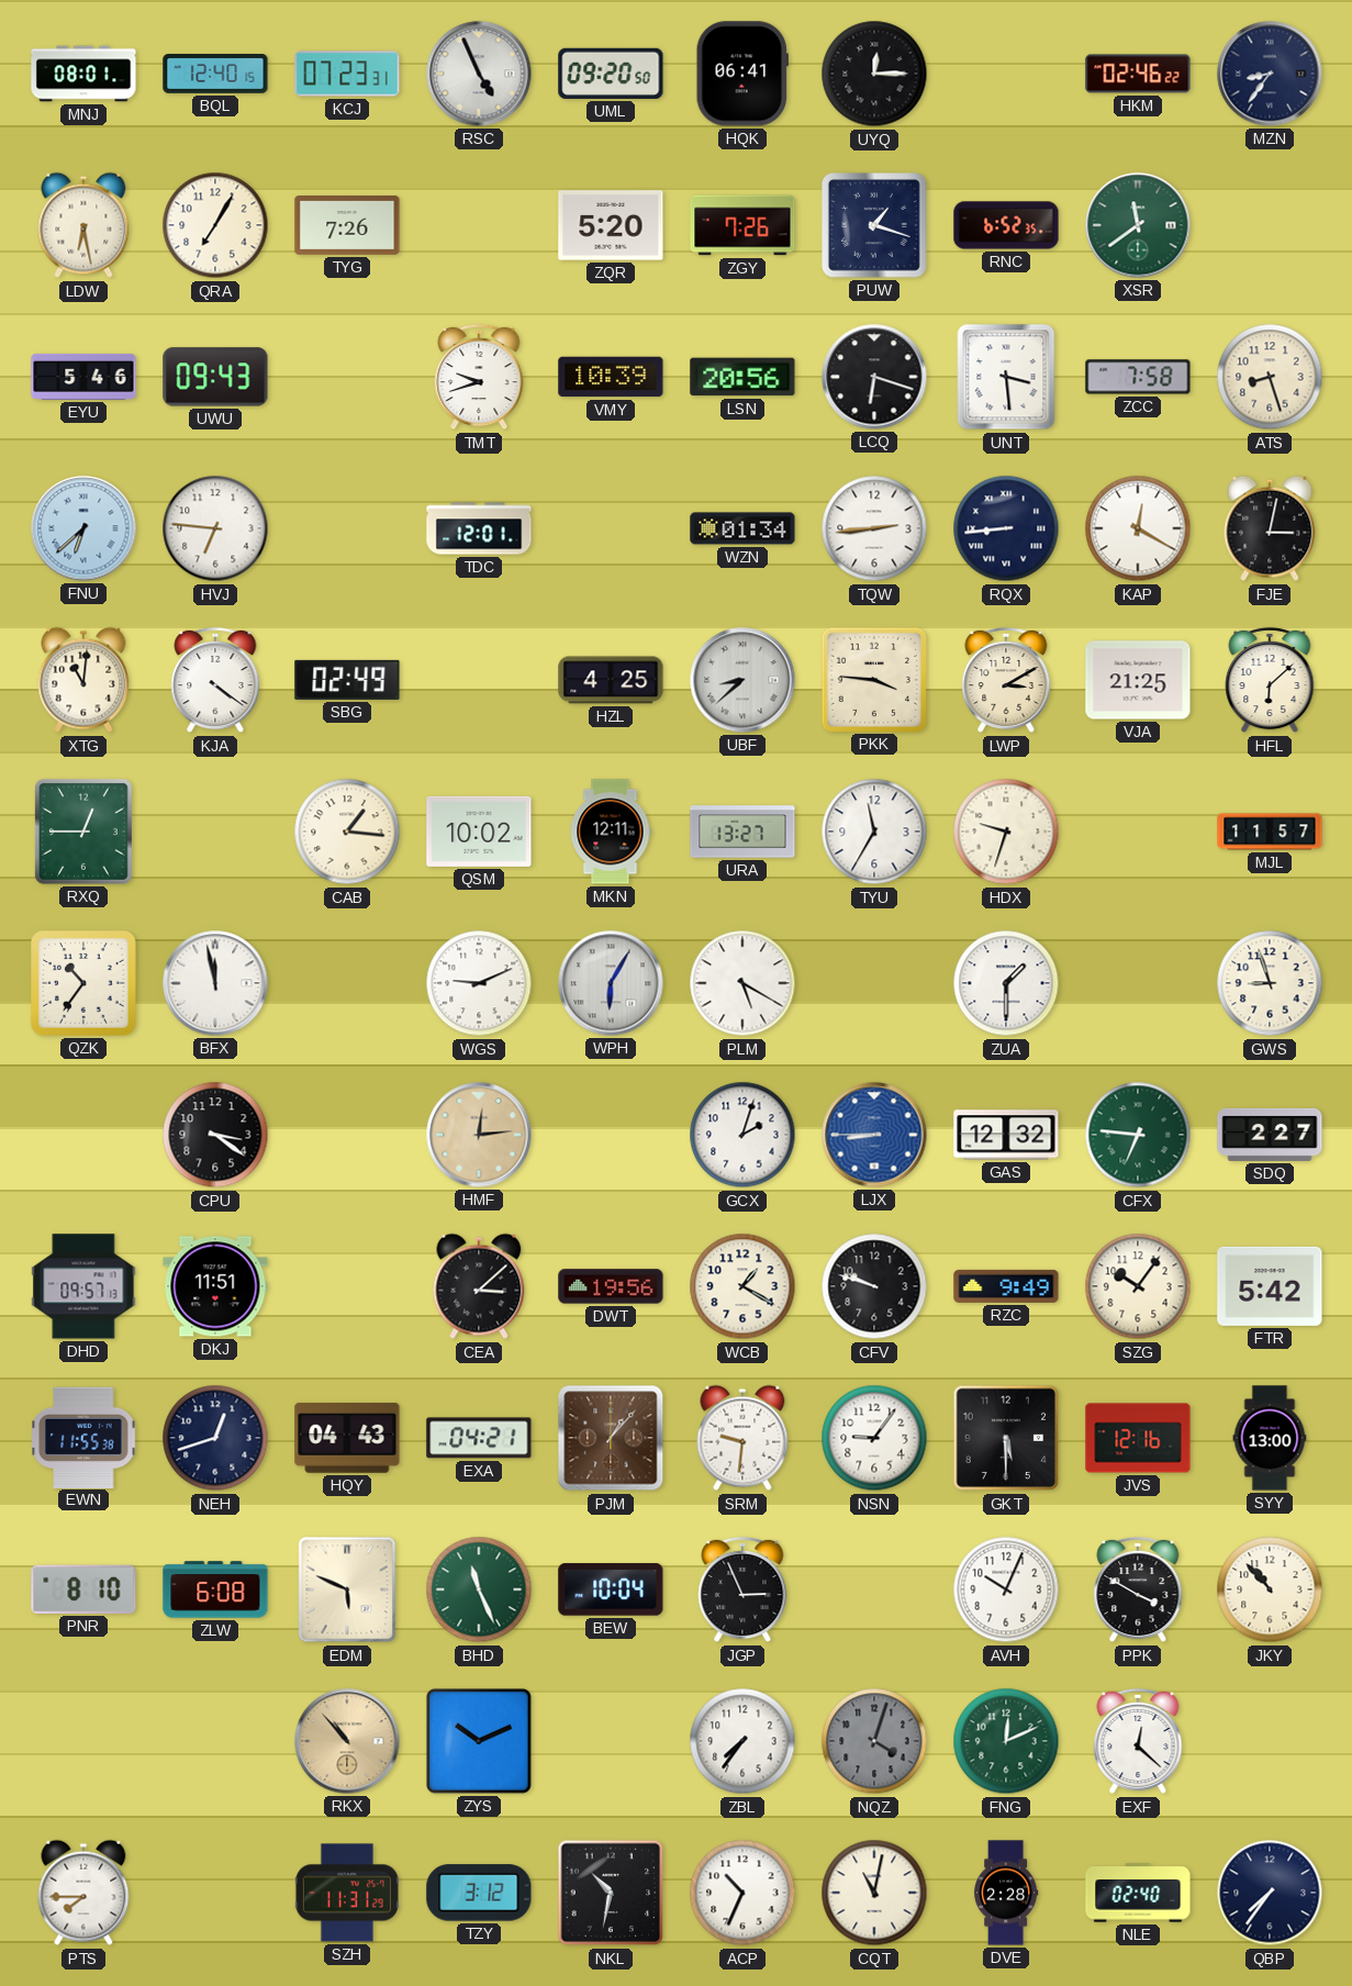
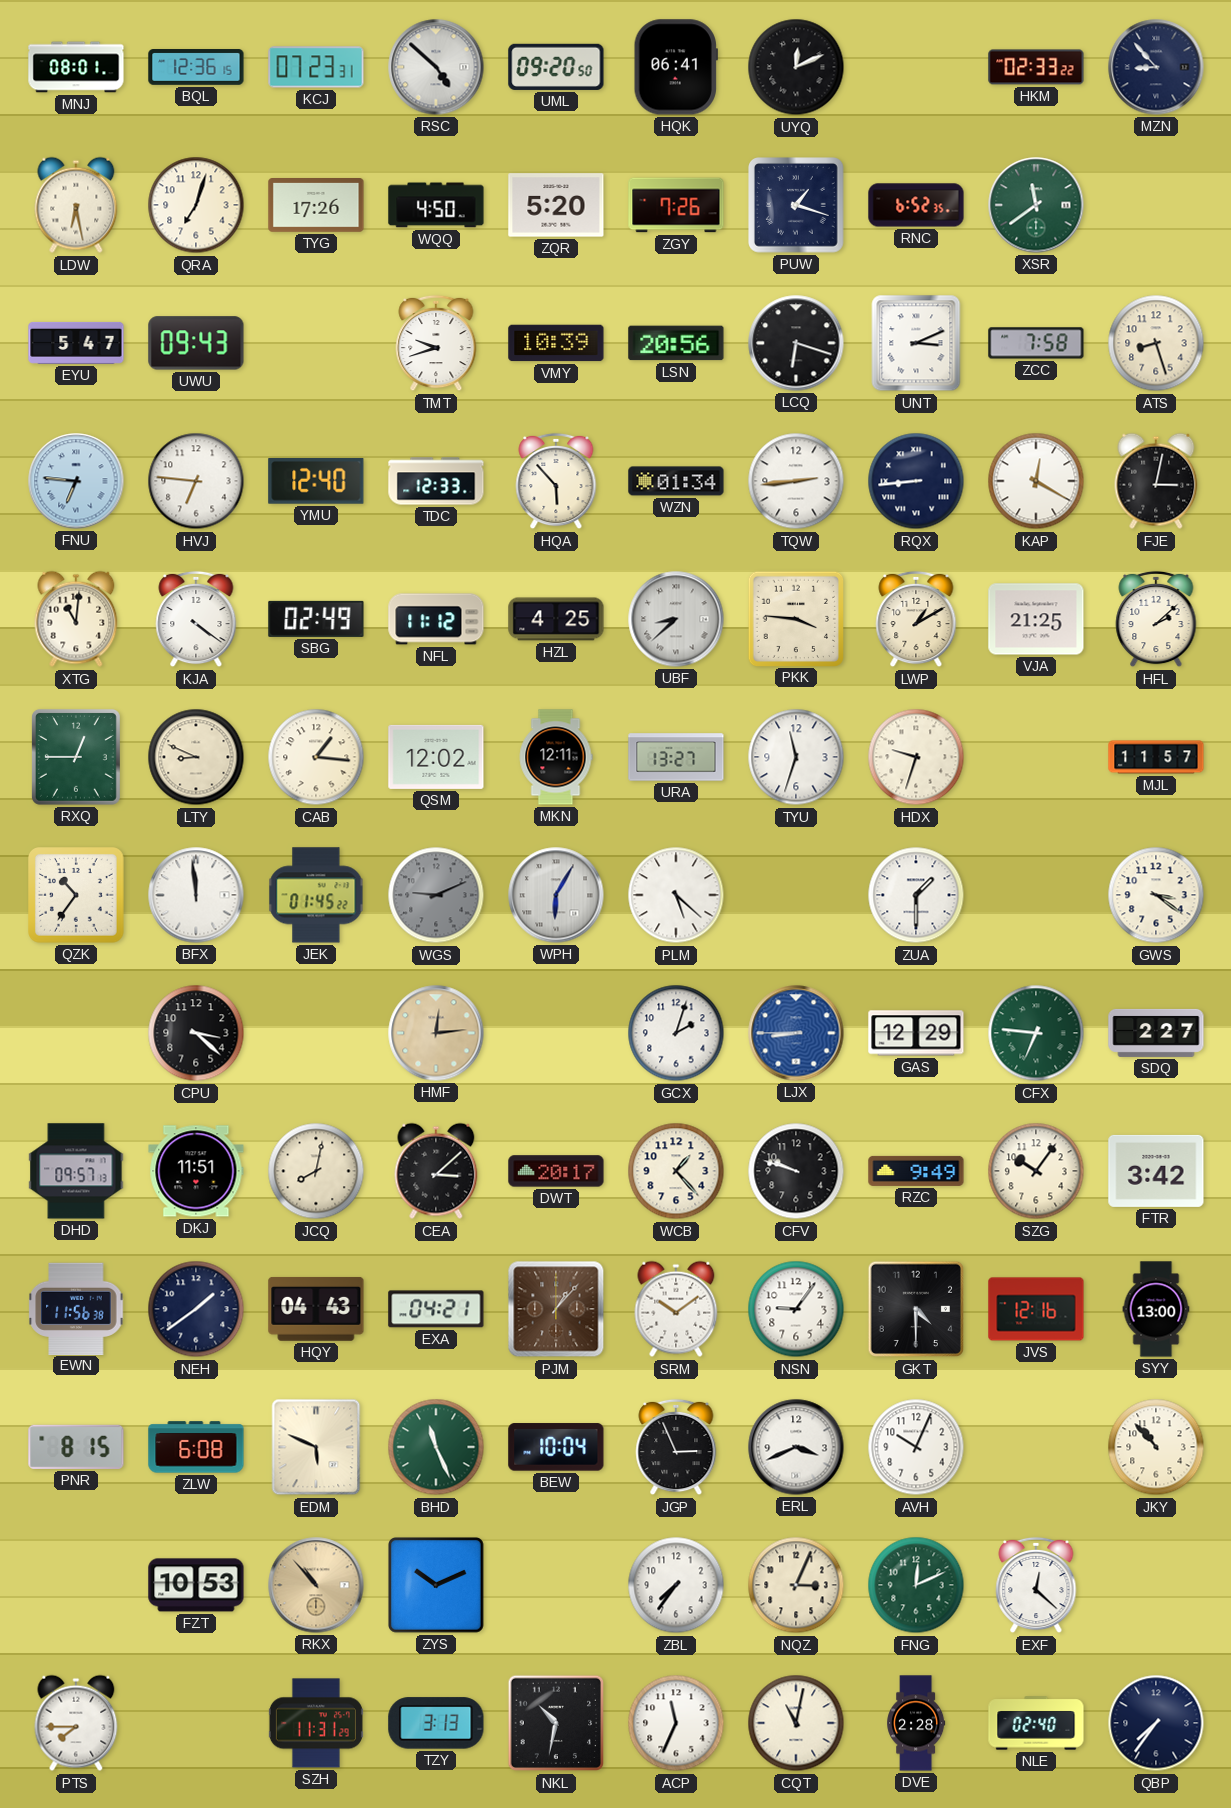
BQL: 12:40 -> 12:36 (196, 67)
RSC: 4:56 -> 4:52 (436, 67)
UYQ: 12:15 -> 12:11 (796, 67)
HKM: 02:46 -> 02:33 (1036, 67)
MZN: 8:36 -> 8:53 (1156, 67)
QRA: 7:05 -> 7:03 (196, 205)
TYG: 7:26 -> 17:26 (316, 206)
WQQ: none -> 4:50 (436, 205)
EYU: 5:46 -> 5:47 (76, 343)
UNT: 3:29 -> 3:11 (916, 343)
FNU: 6:38 -> 6:46 (76, 481)
YMU: none -> 12:40 (316, 481)
TDC: 12:01 -> 12:33 (436, 481)
HQA: none -> 5:53 (556, 481)
NFL: none -> 11:12 (436, 619)
LWP: 3:10 -> 1:10 (916, 619)
HFL: 6:08 -> 2:08 (1156, 619)
LTY: none -> 8:49 (196, 757)
QSM: 10:02 -> 12:02 (436, 757)
TYU: 11:35 -> 11:33 (796, 757)
BFX: 11:58 -> 11:59 (196, 895)
JEK: none -> 01:45 (316, 895)
WGS dial: white -> grey (436, 895)
PLM: 5:20 -> 5:22 (676, 895)
GWS: 8:57 -> 3:21 (1156, 895)
CPU: 3:21 -> 3:22 (196, 1033)
GAS: 12:32 -> 12:29 (916, 1033)
JCQ: none -> 8:02 (316, 1171)
DWT: 19:56 -> 20:17 (556, 1171)
WCB: 1:20 -> 1:23 (676, 1171)
FTR: 5:42 -> 3:42 (1156, 1171)
EWN: 11:55 -> 11:56 (76, 1308)
NEH: 12:42 -> 1:39 (196, 1309)
SRM: 9:31 -> 10:09 (676, 1309)
GKT: 5:30 -> 4:30 (916, 1309)
PNR: 8:10 -> 8:15 (76, 1447)
ERL: none -> 3:41 (796, 1447)
PPK: 3:50 -> none (1138, 1589)
FZT: none -> 10:53 (196, 1585)
NQZ: 4:03 -> 3:04 (796, 1585)
NQZ dial: grey -> cream (796, 1585)
TZY: 3:12 -> 3:13 (436, 1723)
ACP: 10:34 -> 11:34 (676, 1723)
